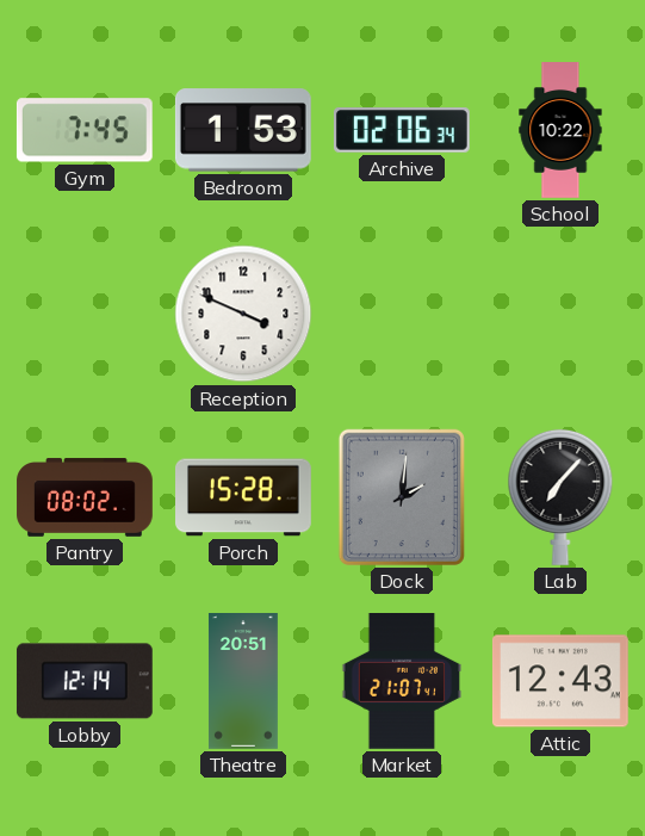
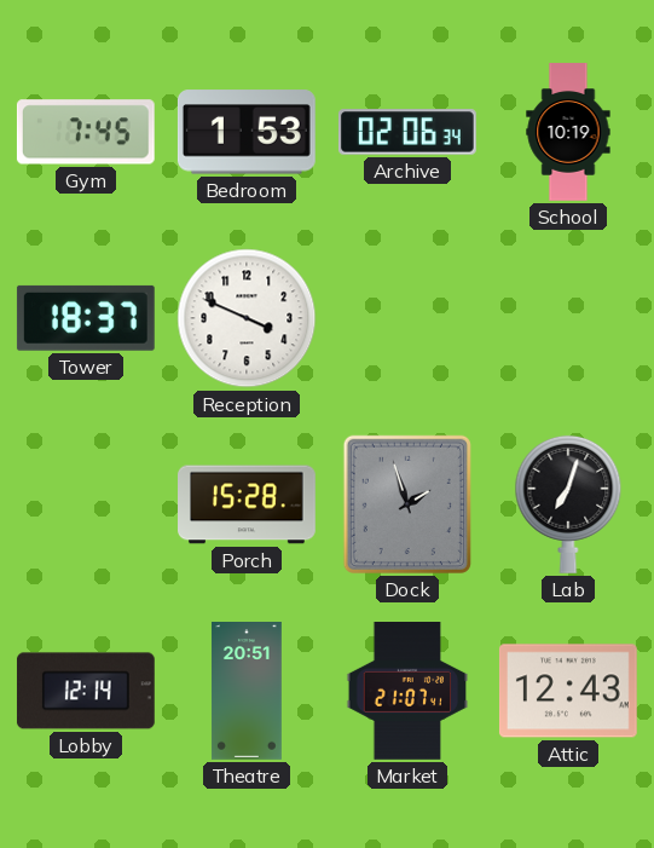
School: 10:22 -> 10:19 (568, 132)
Tower: none -> 18:37 (86, 318)
Pantry: 08:02 -> none (85, 497)
Dock: 2:01 -> 1:57 (407, 504)
Lab: 7:07 -> 7:03 (568, 504)
